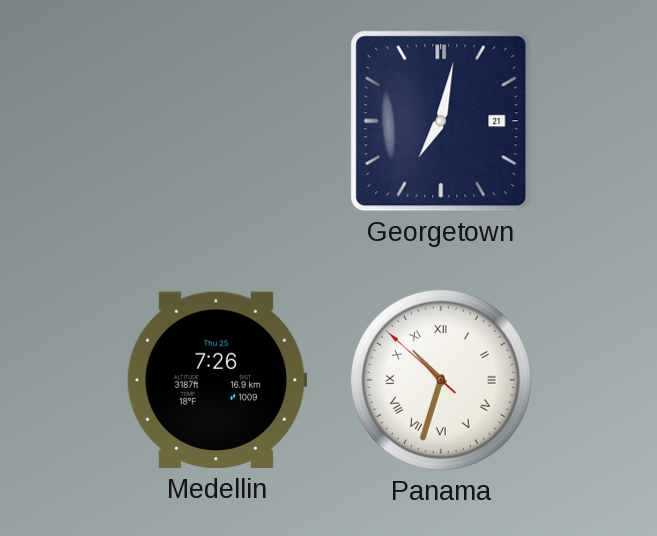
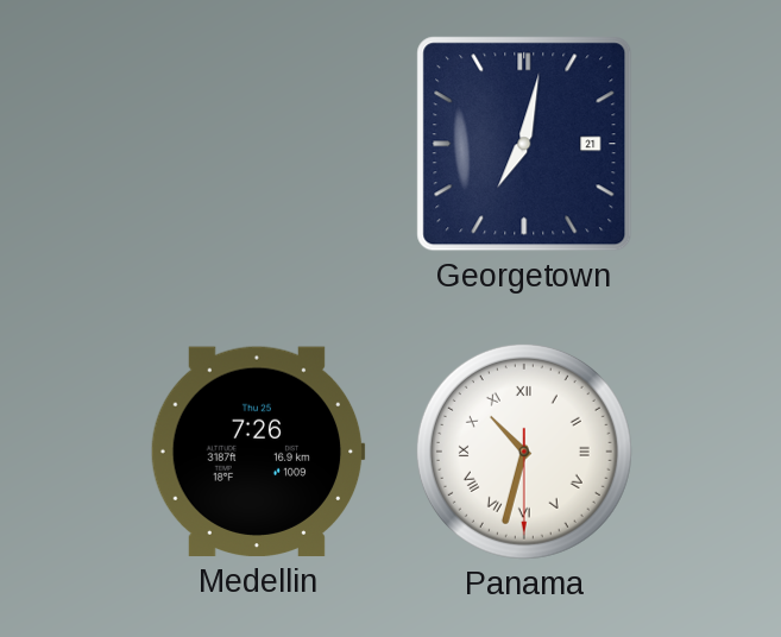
Panama: 10:32:52 -> 10:32:30 (524, 452)
